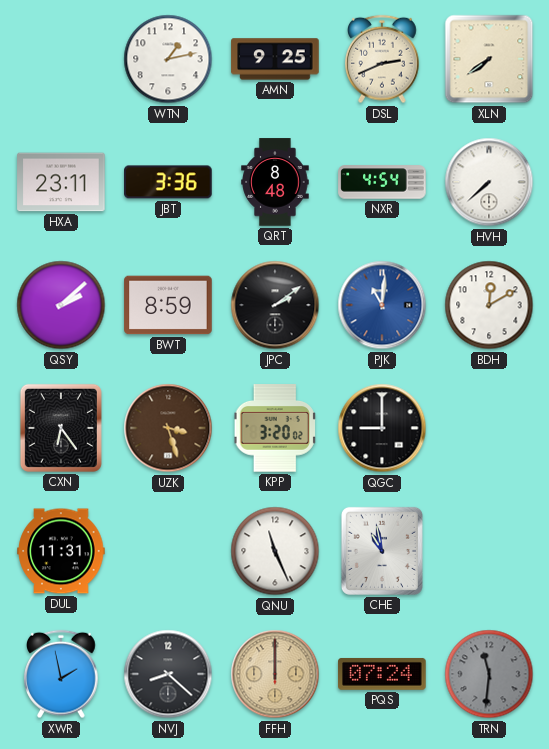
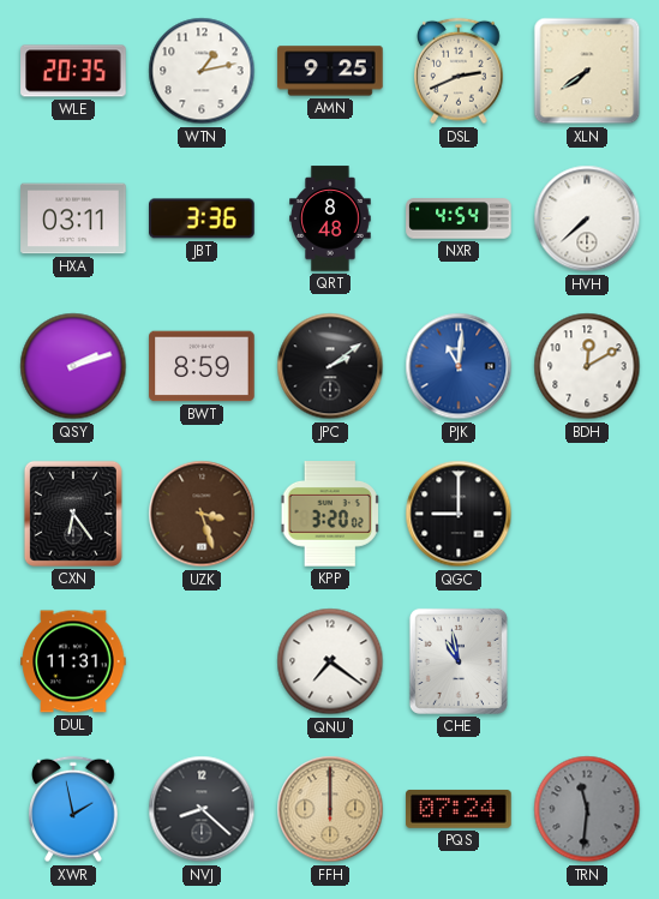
WLE: none -> 20:35 (73, 71)
HXA: 23:11 -> 03:11 (73, 218)
QSY: 2:08 -> 2:12 (73, 366)
QNU: 11:26 -> 7:21 (330, 661)
